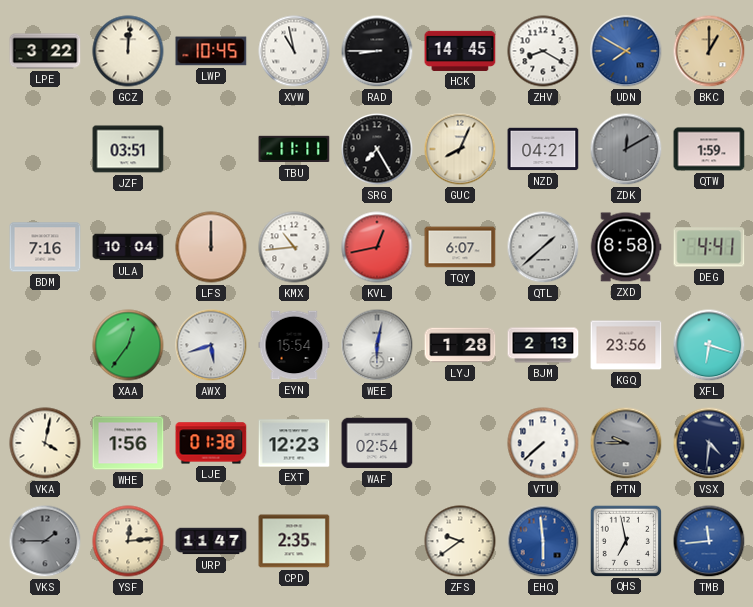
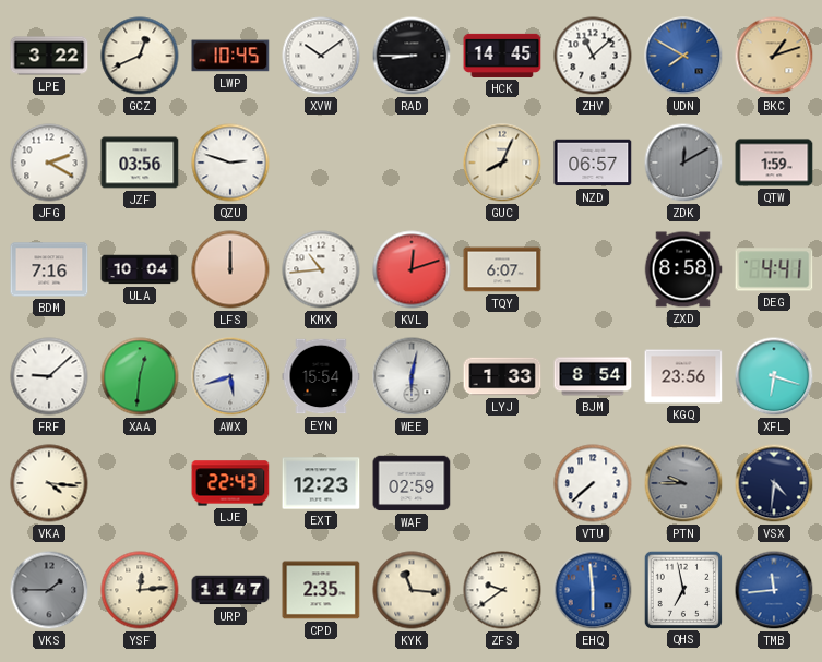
GCZ: 12:01 -> 12:41 (140, 56)
XVW: 10:58 -> 10:09 (321, 56)
ZHV: 8:20 -> 11:08 (593, 56)
BKC: 1:00 -> 1:12 (774, 56)
JFG: none -> 2:20 (49, 163)
JZF: 03:51 -> 03:56 (140, 163)
QZU: none -> 2:48 (230, 163)
TBU: 11:11 -> none (294, 149)
SRG: 7:25 -> none (377, 149)
NZD: 04:21 -> 06:57 (593, 163)
KVL: 12:43 -> 12:12 (412, 269)
QTL: 1:38 -> none (543, 247)
FRF: none -> 9:08 (49, 376)
XAA: 12:36 -> 12:31 (140, 376)
LYJ: 1:28 -> 1:33 (502, 376)
BJM: 2:13 -> 8:54 (593, 376)
VKA: 4:02 -> 4:16 (49, 483)
WHE: 1:56 -> none (128, 443)
LJE: 01:38 -> 22:43 (230, 483)
WAF: 02:54 -> 02:59 (412, 483)
KYK: none -> 11:16 (412, 590)
